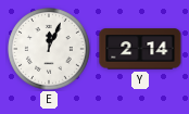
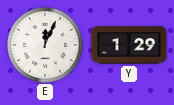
Y: 2:14 -> 1:29 (129, 45)
